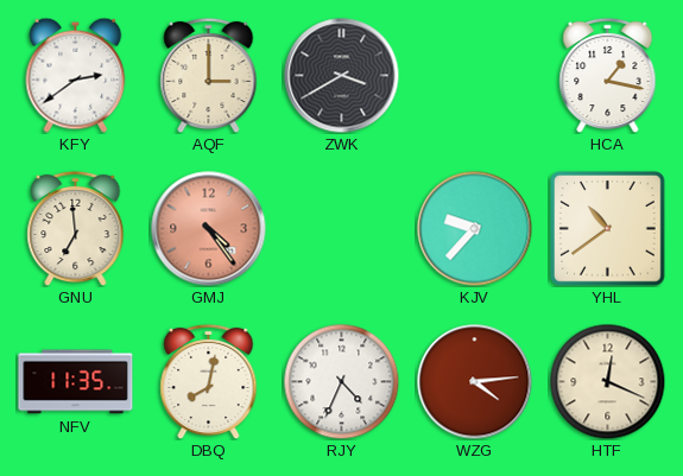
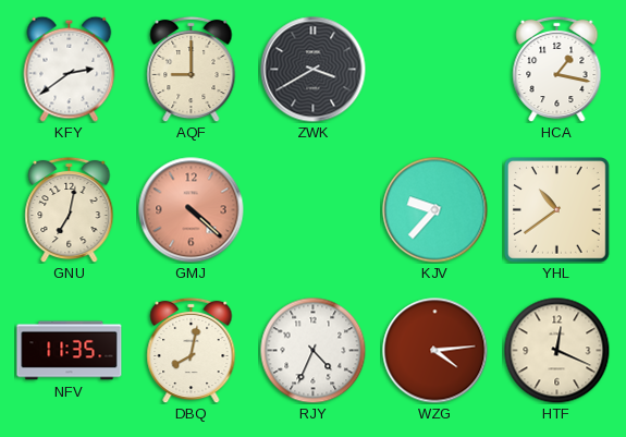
AQF: 3:00 -> 9:00 (192, 69)
GNU: 6:59 -> 7:02 (70, 209)
GMJ: 4:24 -> 4:22 (192, 210)
